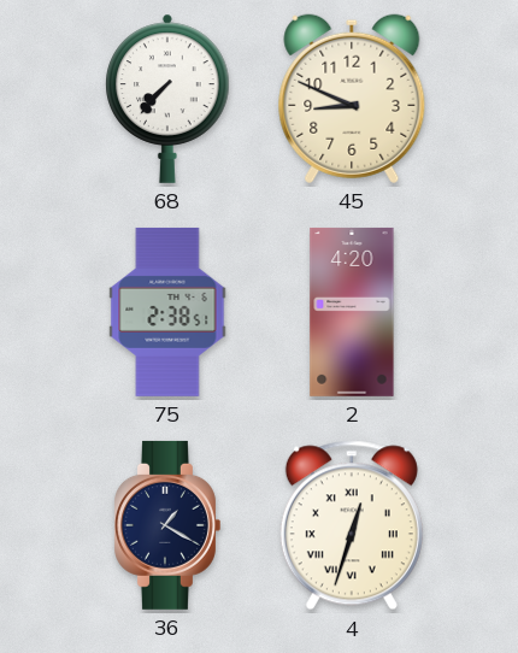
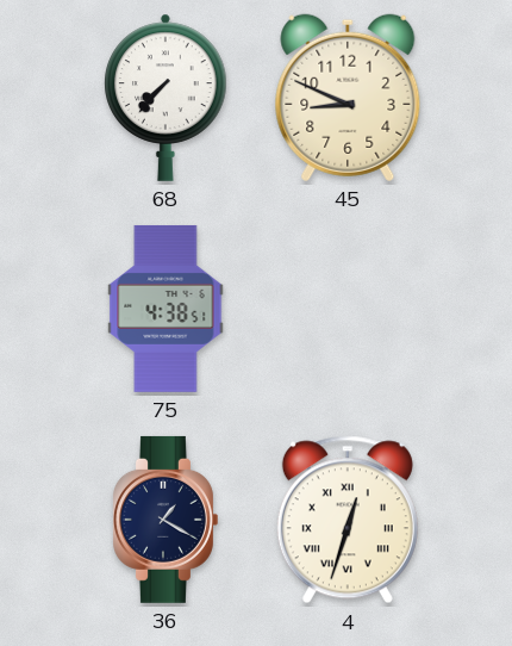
75: 2:38 -> 4:38 (166, 309)
2: 4:20 -> none (352, 312)
